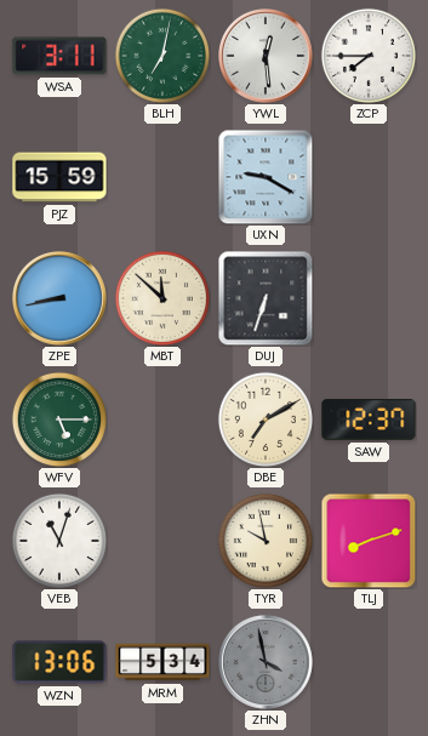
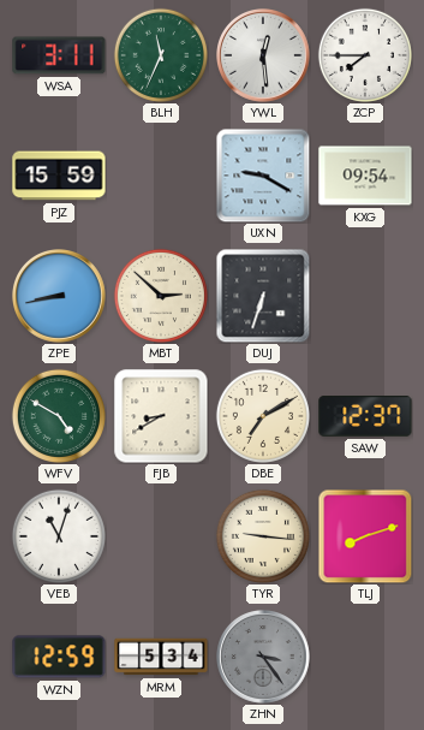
BLH: 7:02 -> 11:34 (161, 55)
KXG: none -> 09:54 (365, 176)
MBT: 11:52 -> 2:52 (161, 296)
WFV: 5:15 -> 4:50 (59, 416)
FJB: none -> 8:40 (161, 416)
TYR: 9:58 -> 9:16 (263, 536)
WZN: 13:06 -> 12:59 (59, 657)
ZHN: 3:58 -> 3:24 (264, 658)
